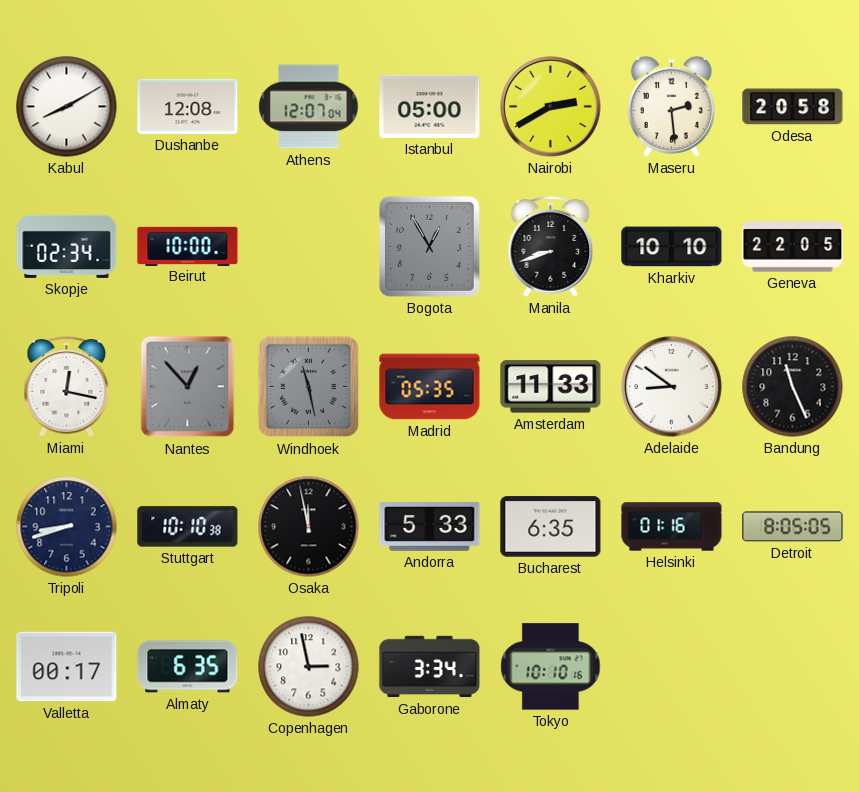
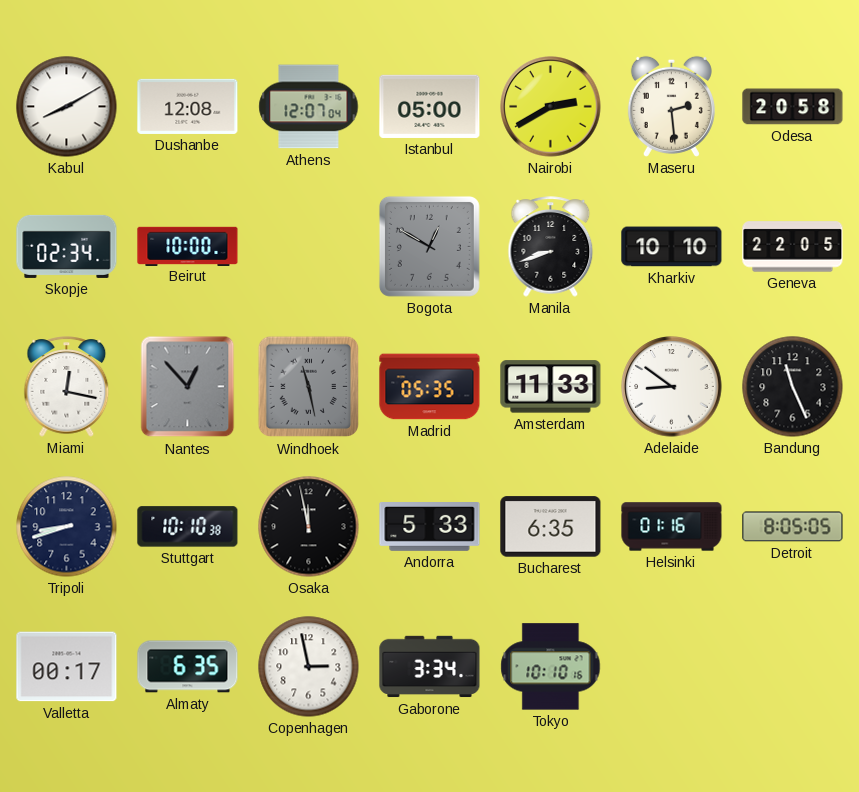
Bogota: 12:55 -> 12:50 (429, 246)
